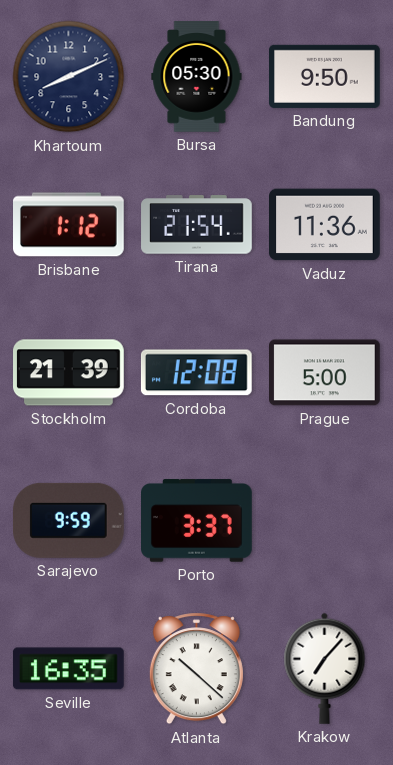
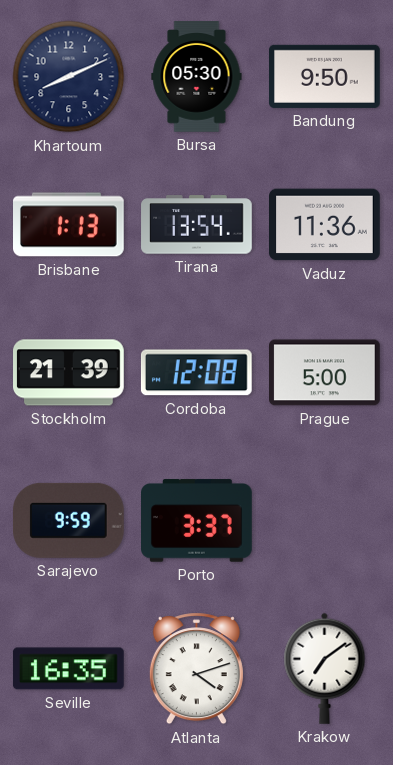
Brisbane: 1:12 -> 1:13 (69, 225)
Tirana: 21:54 -> 13:54 (197, 225)
Atlanta: 10:22 -> 4:12 (196, 669)
Krakow: 7:07 -> 7:09 (325, 668)
